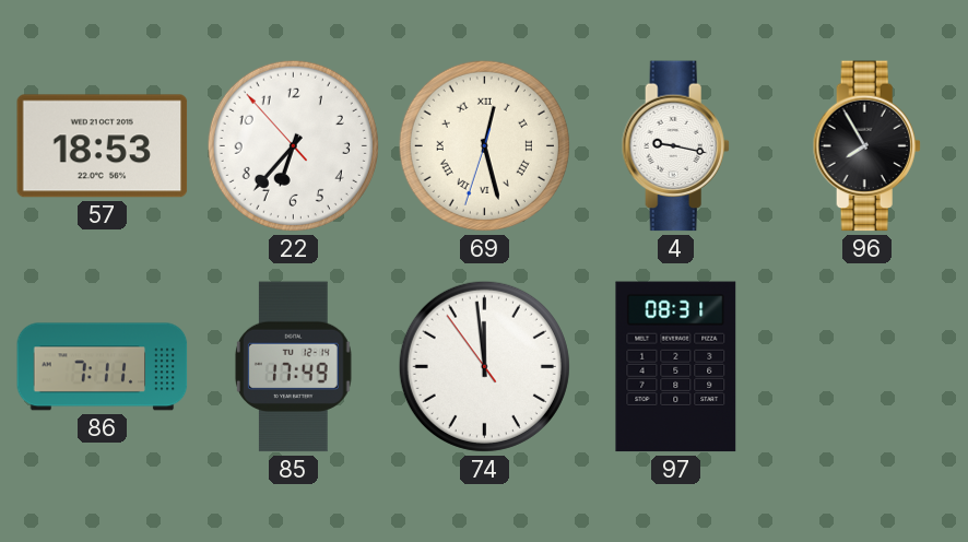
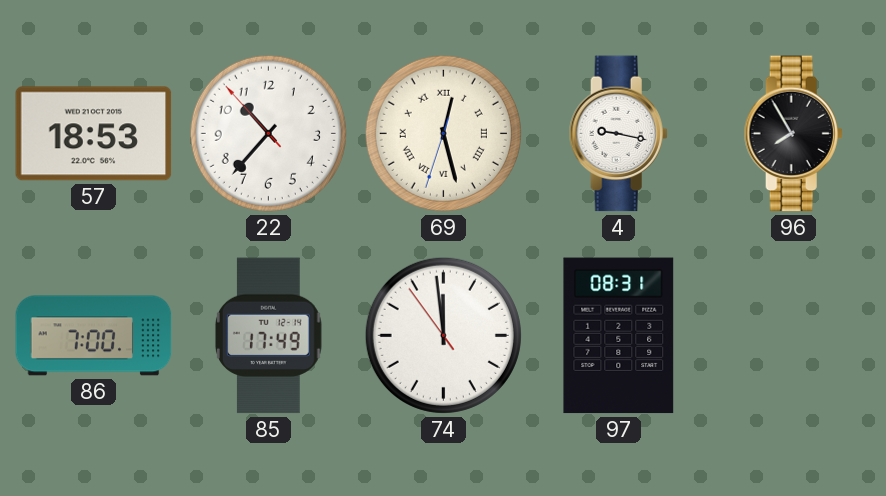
22: 6:36 -> 10:36 (268, 133)
86: 7:11 -> 7:00 (94, 336)
